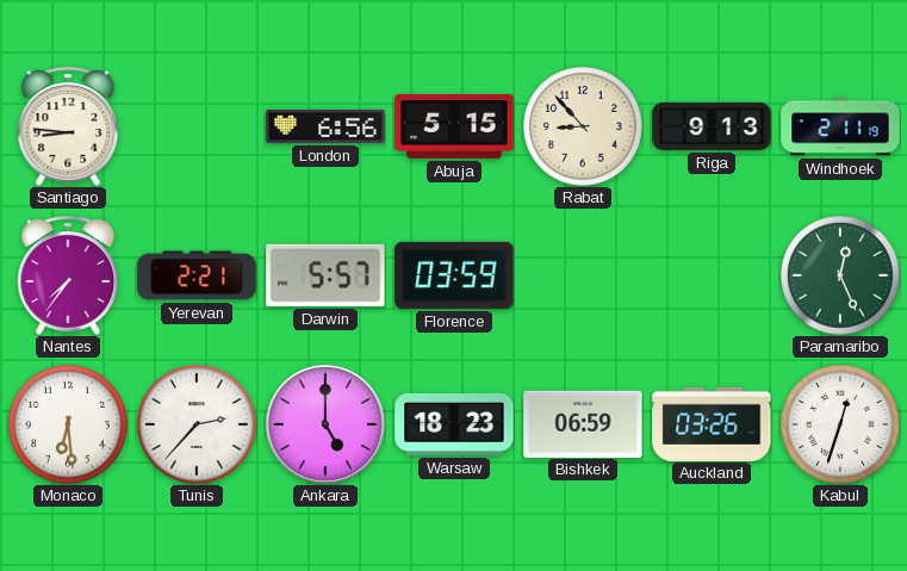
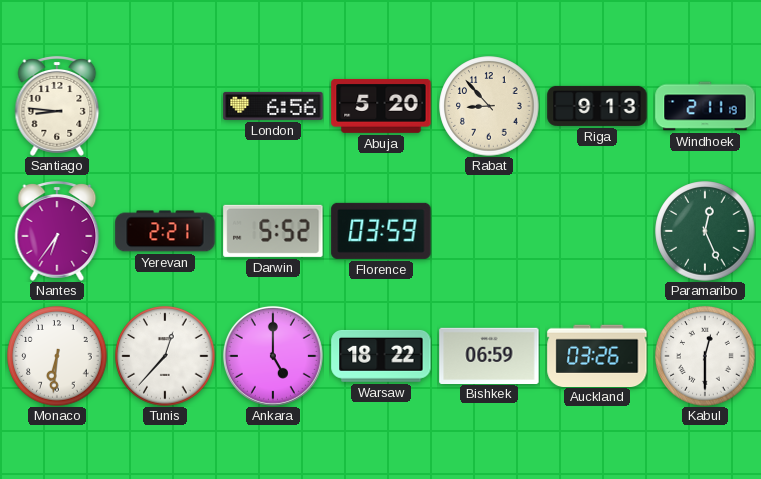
Abuja: 5:15 -> 5:20 (381, 106)
Nantes: 7:36 -> 6:36 (57, 231)
Darwin: 5:57 -> 5:52 (273, 231)
Monaco: 6:29 -> 6:31 (57, 356)
Tunis: 2:37 -> 12:37 (165, 356)
Warsaw: 18:23 -> 18:22 (381, 356)
Kabul: 12:33 -> 12:30 (705, 356)
